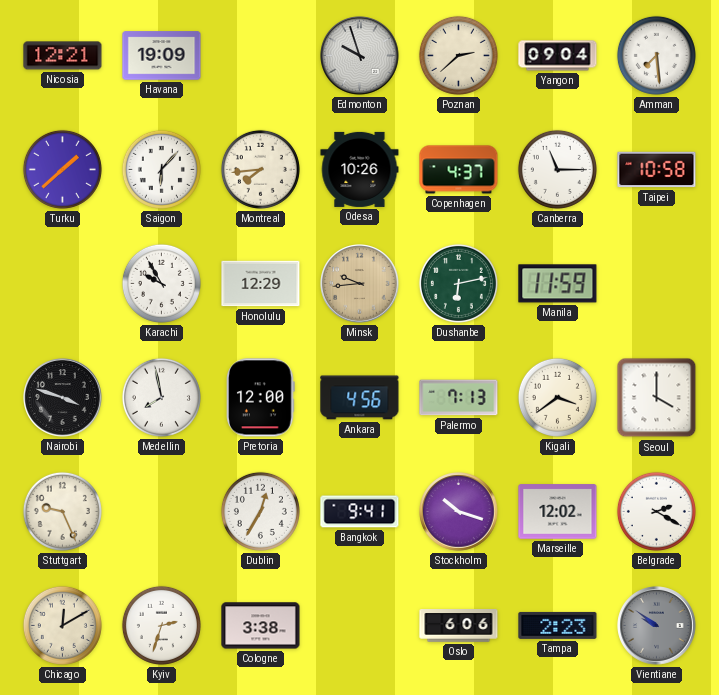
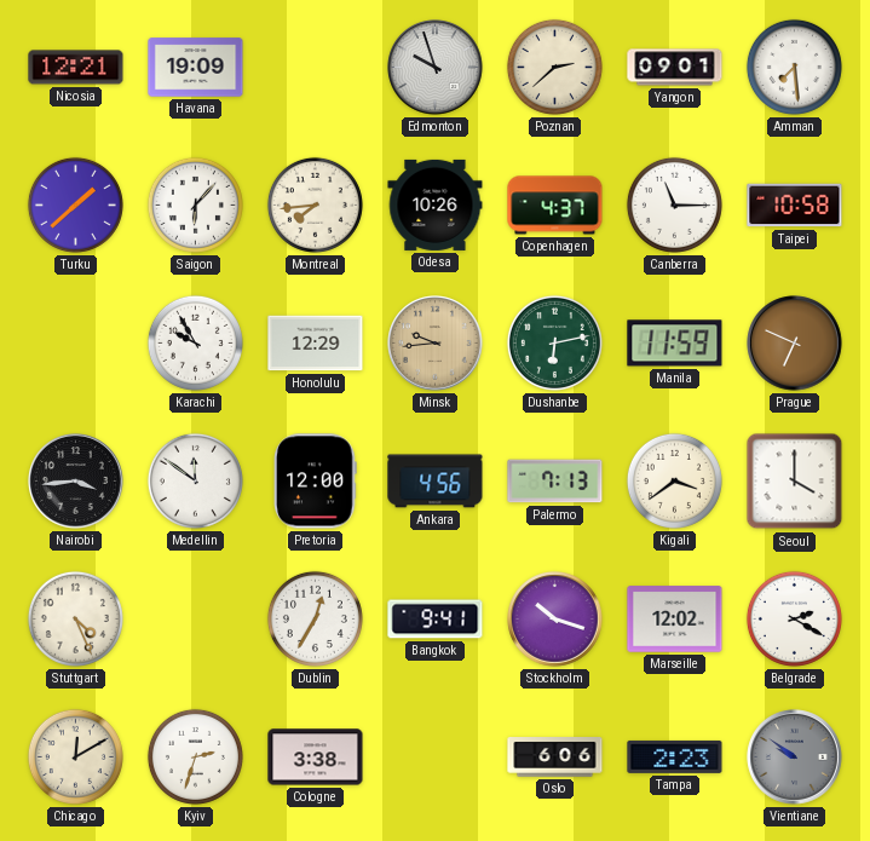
Yangon: 09:04 -> 09:01 (675, 68)
Prague: none -> 6:49 (795, 344)
Nairobi: 3:48 -> 3:44 (76, 482)
Medellin: 7:58 -> 11:51 (195, 480)
Stuttgart: 9:26 -> 4:26 (75, 618)
